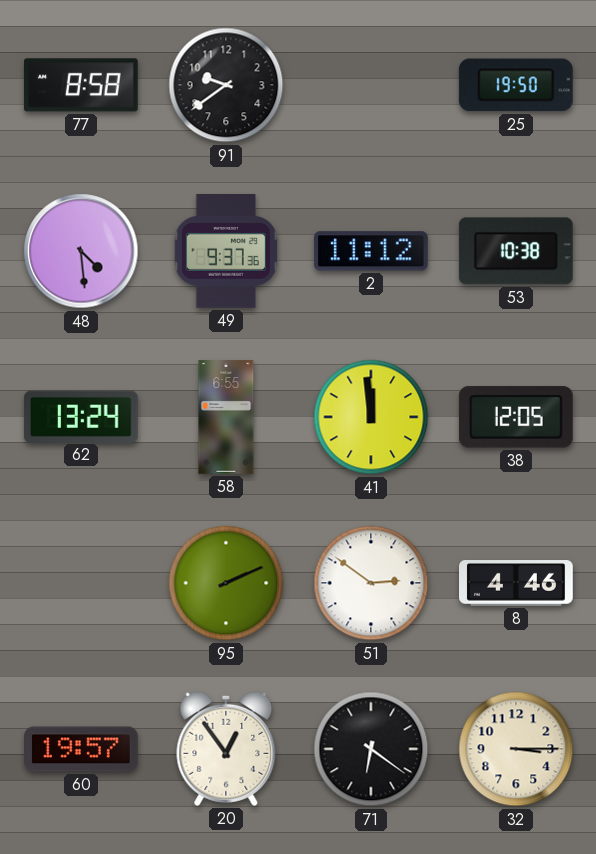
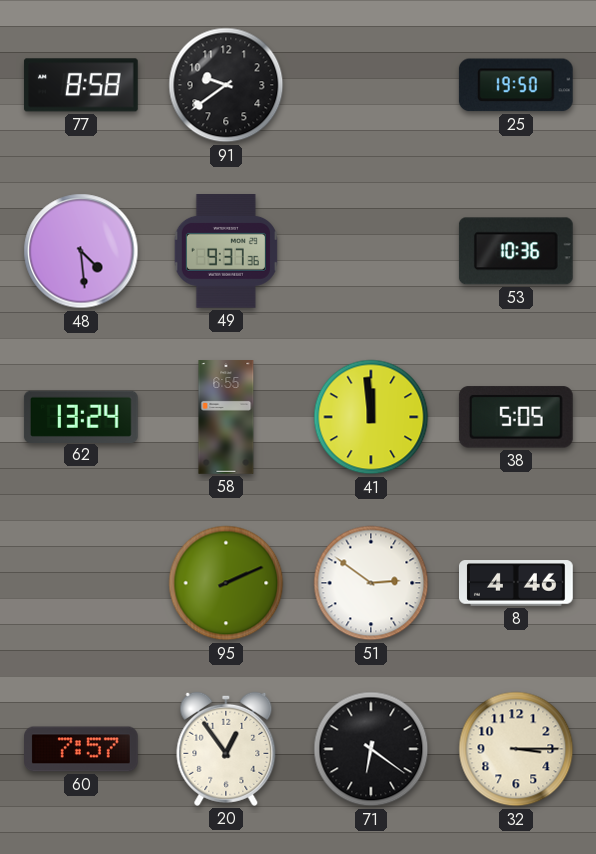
2: 11:12 -> none (371, 251)
53: 10:38 -> 10:36 (516, 251)
38: 12:05 -> 5:05 (516, 417)
60: 19:57 -> 7:57 (82, 749)
